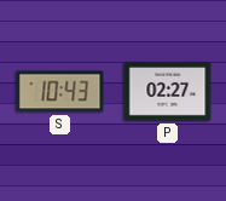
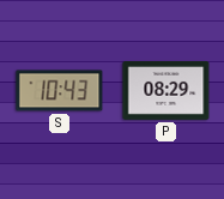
P: 02:27 -> 08:29 (167, 91)
